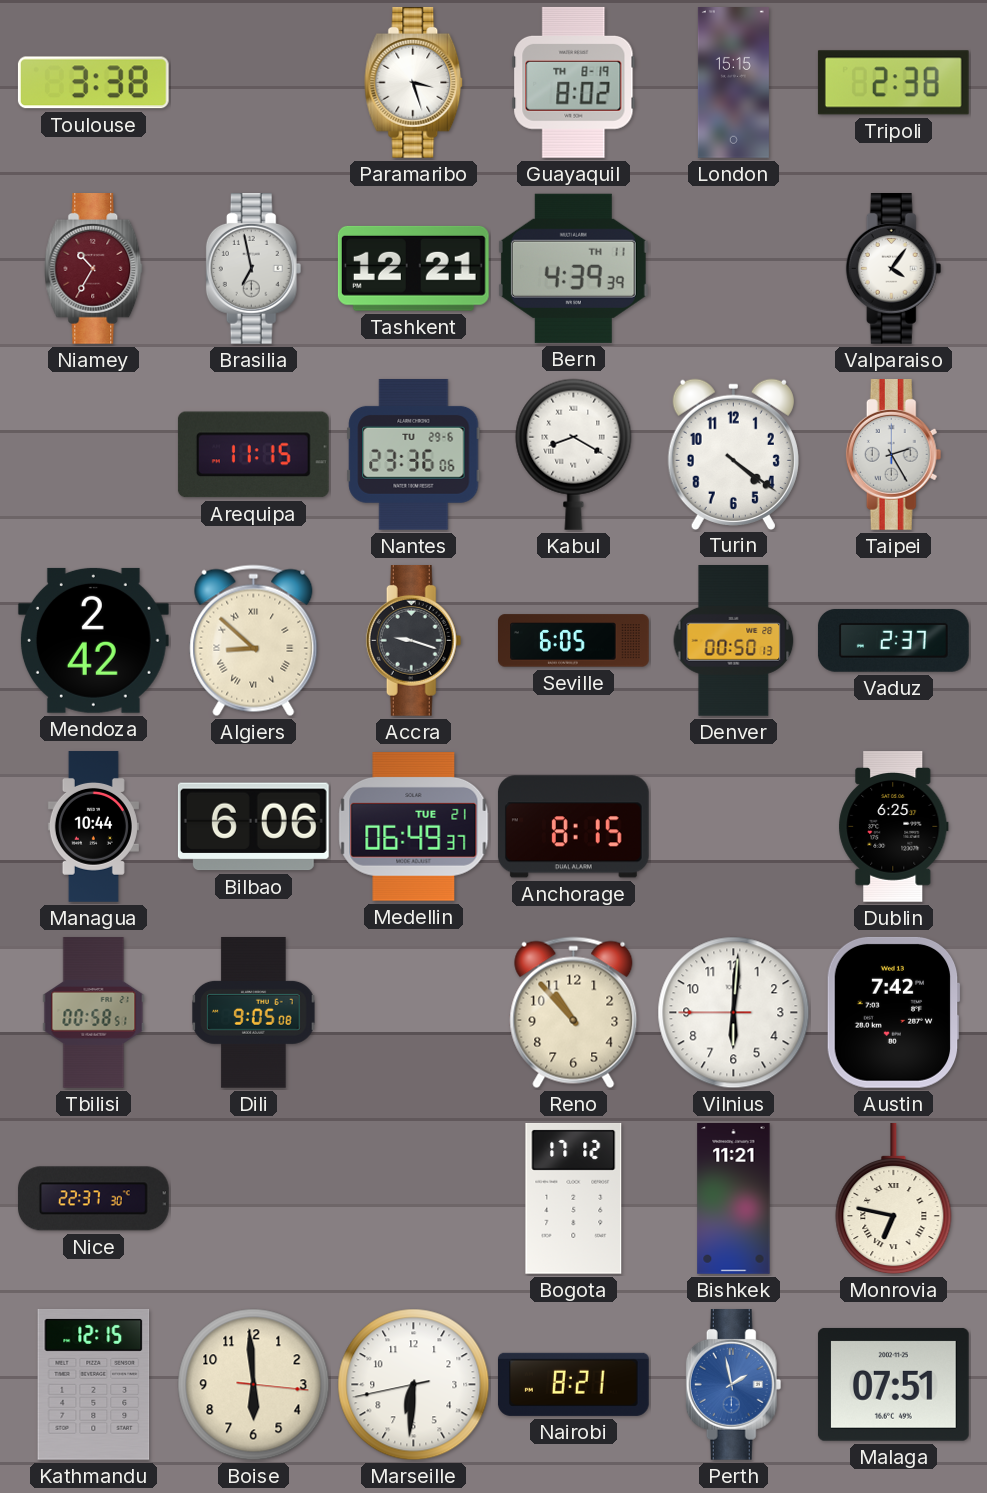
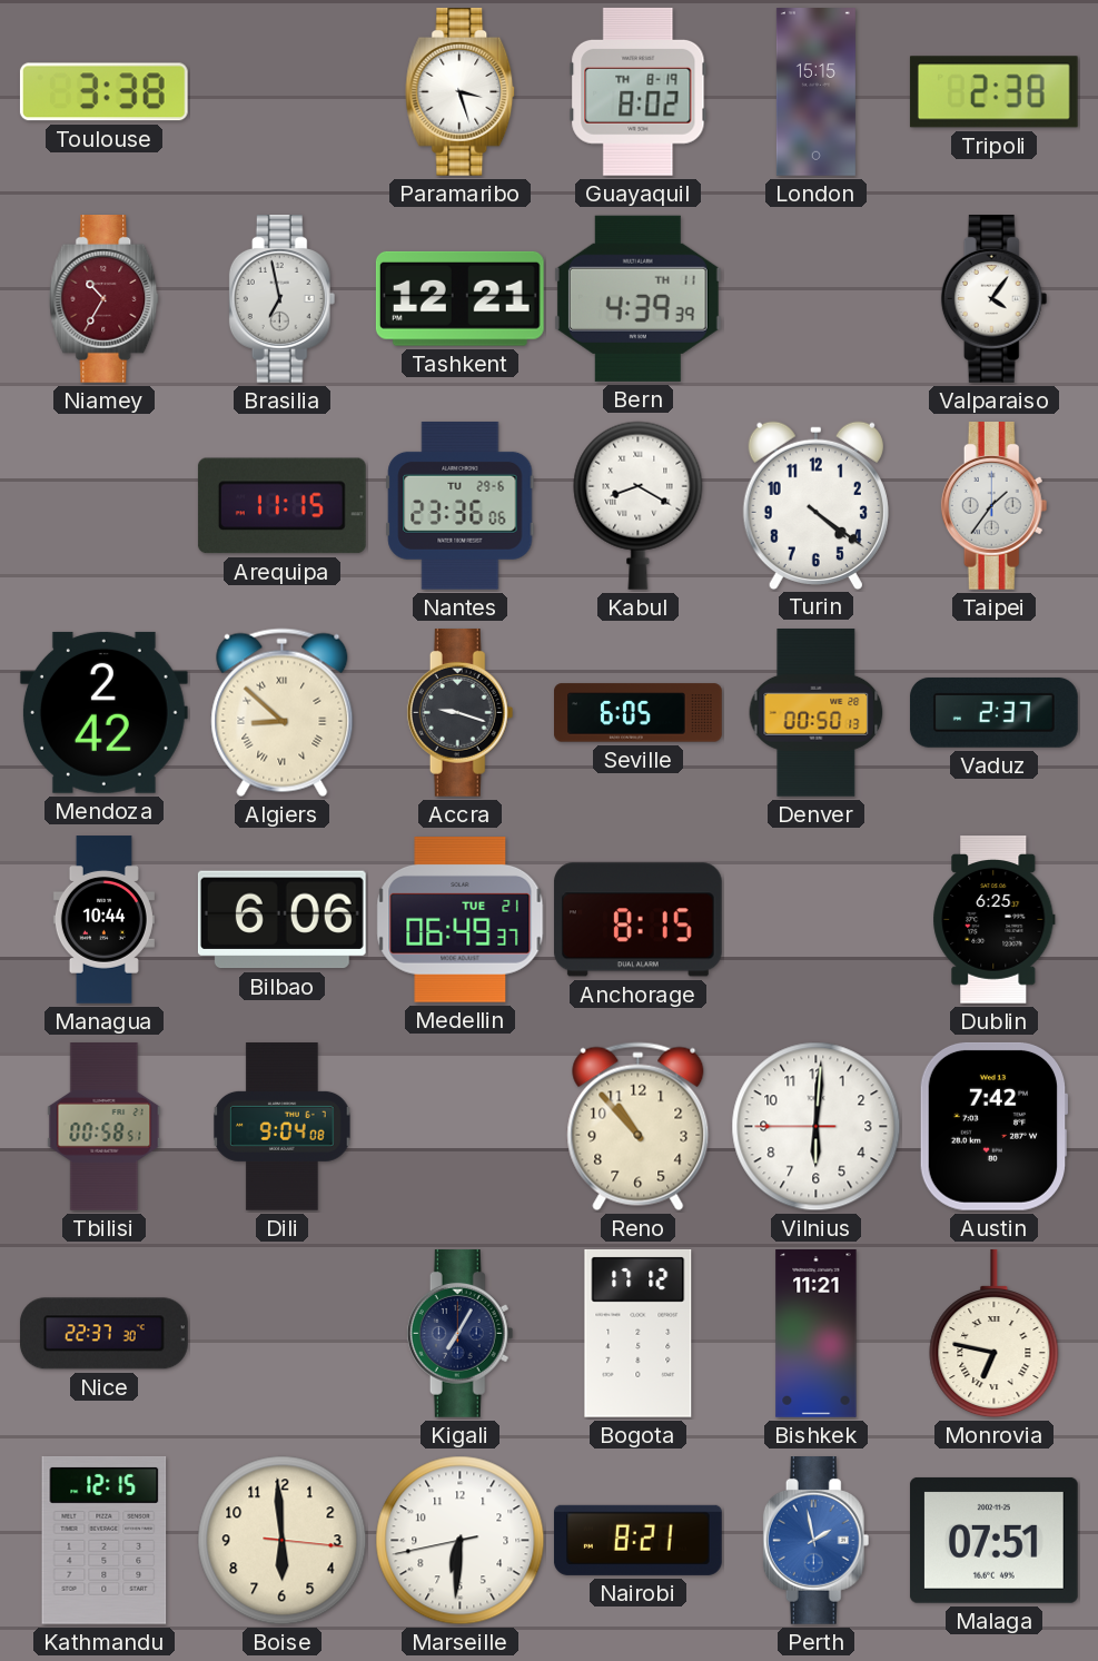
Taipei: 2:25 -> 1:36 (995, 506)
Dili: 9:05 -> 9:04 (283, 1127)
Kigali: none -> 7:05 (461, 1334)
